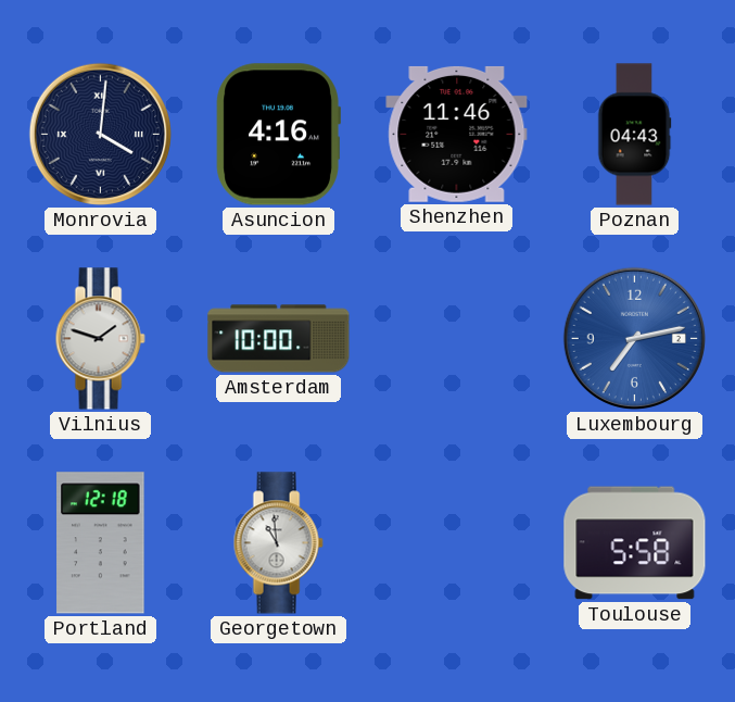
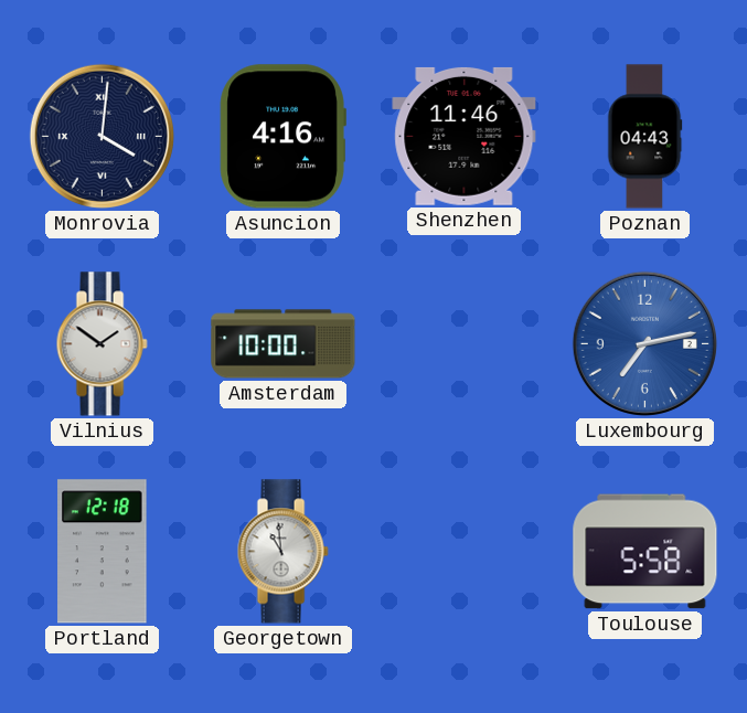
Vilnius: 1:48 -> 1:51 (102, 344)
